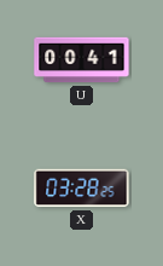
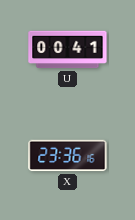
X: 03:28 -> 23:36 (68, 156)
